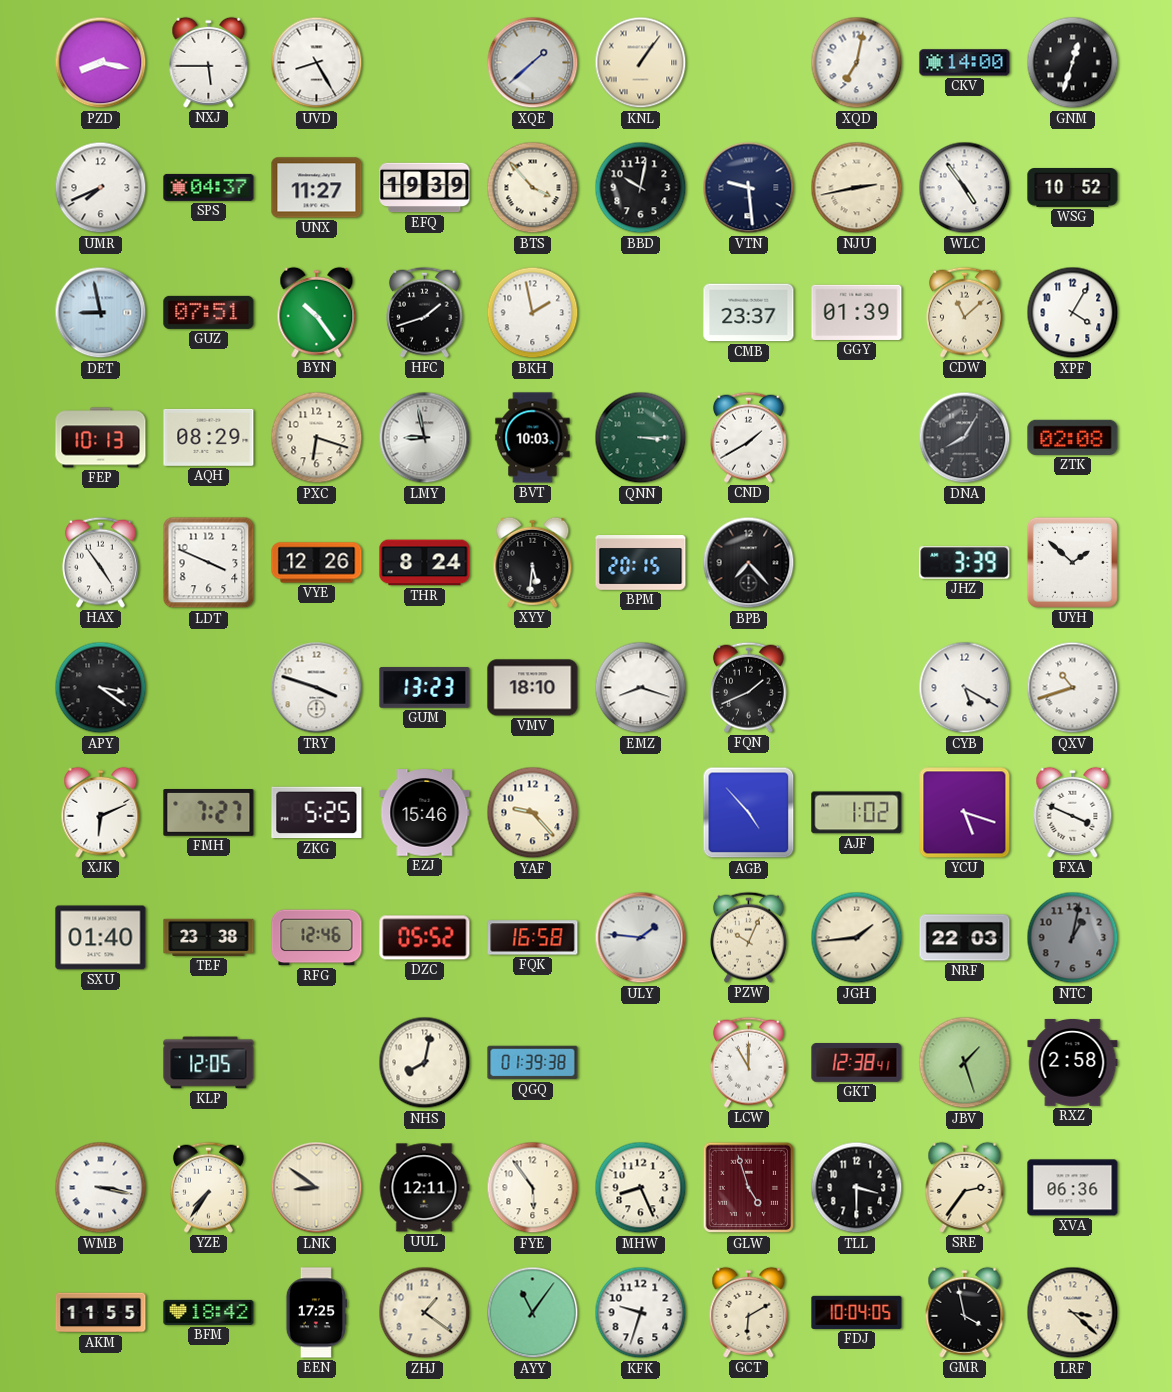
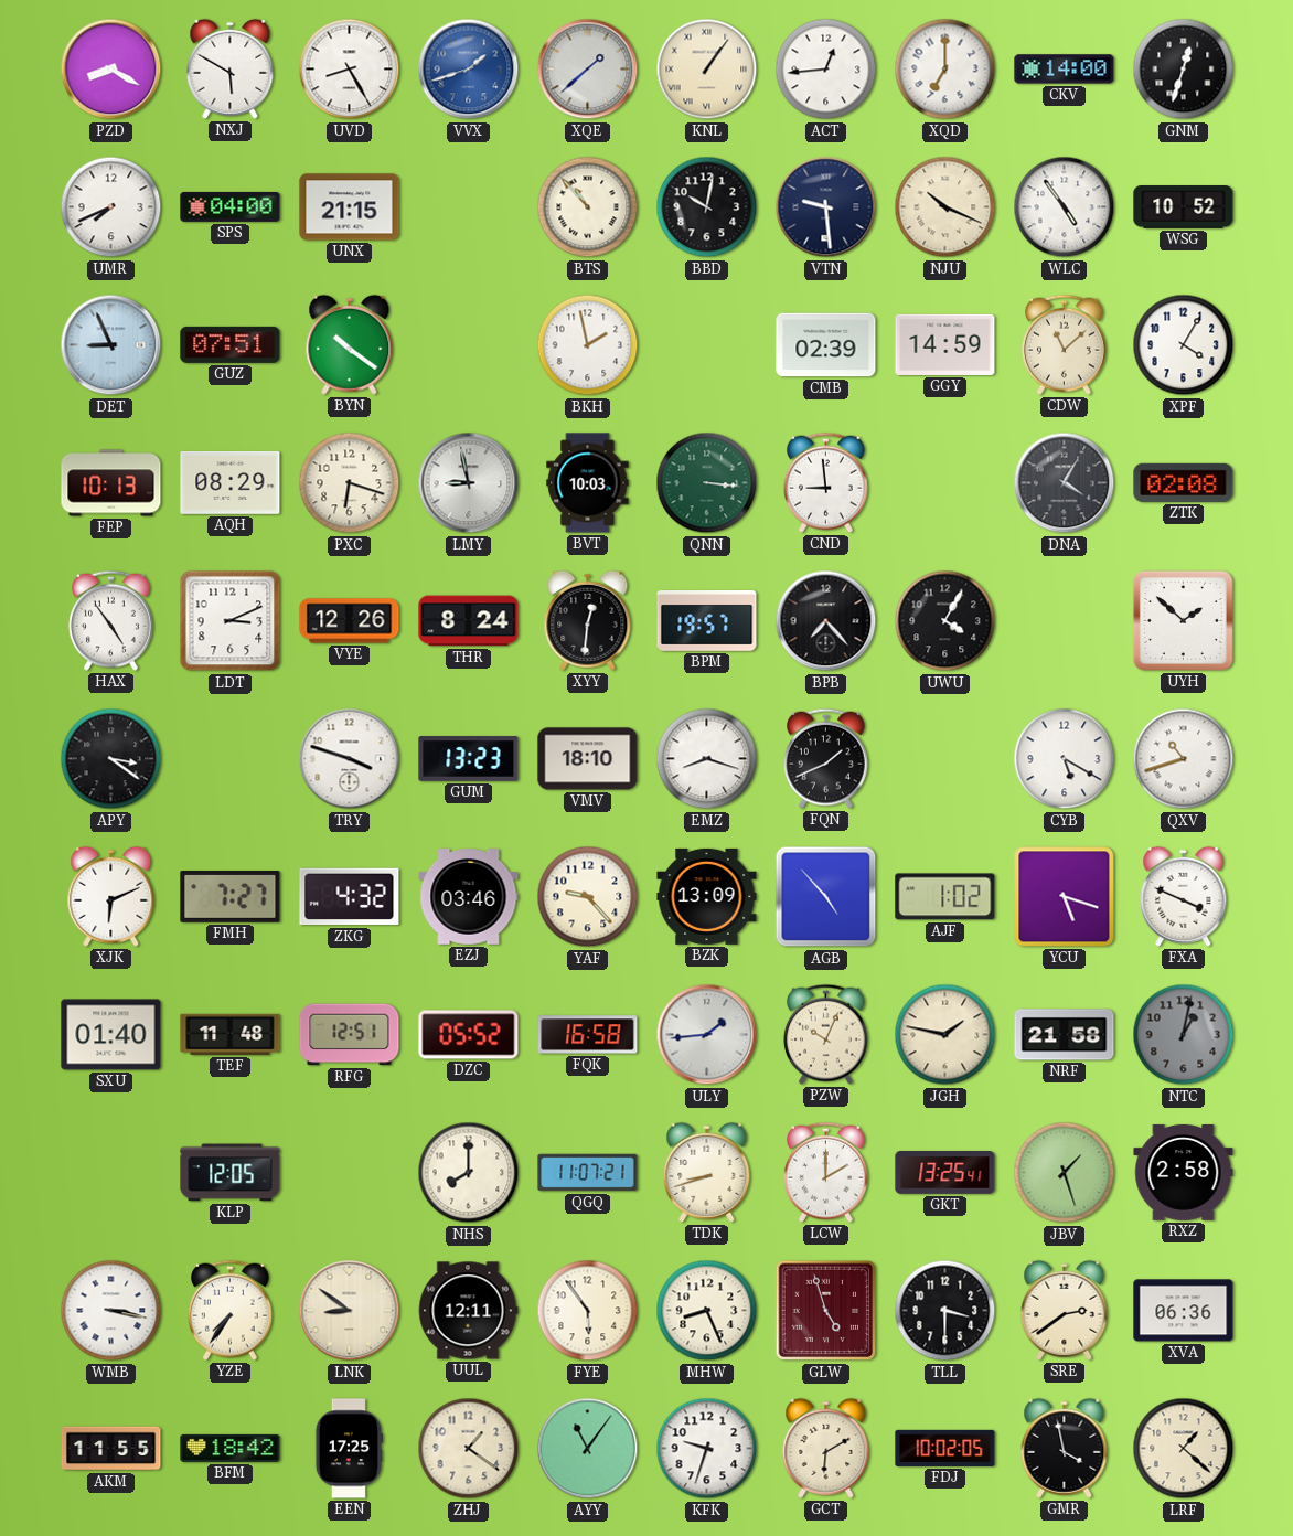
PZD: 8:17 -> 8:20 (111, 70)
NXJ: 5:45 -> 5:50 (231, 68)
VVX: none -> 1:42 (469, 70)
ACT: none -> 12:44 (826, 70)
XQD: 7:02 -> 7:00 (945, 70)
SPS: 04:37 -> 04:00 (231, 206)
UNX: 11:27 -> 21:15 (350, 207)
EFQ: 19:39 -> none (425, 188)
BTS: 3:53 -> 10:53 (588, 207)
NJU: 2:43 -> 10:19 (945, 207)
DET: 8:58 -> 8:56 (111, 345)
BYN: 10:24 -> 10:21 (350, 344)
HFC: 1:42 -> none (424, 312)
CMB: 23:37 -> 02:39 (826, 345)
GGY: 01:39 -> 14:59 (945, 344)
QNN: 3:15 -> 3:16 (707, 483)
CND: 1:40 -> 8:59 (825, 482)
DNA: 8:05 -> 4:05 (1065, 483)
LDT: 3:49 -> 3:11 (231, 621)
XYY: 5:31 -> 12:31 (588, 620)
BPM: 20:15 -> 19:57 (707, 621)
UWU: none -> 4:05 (945, 621)
JHZ: 3:39 -> none (965, 563)
ZKG: 5:25 -> 4:32 (350, 897)
EZJ: 15:46 -> 03:46 (469, 897)
BZK: none -> 13:09 (707, 896)
TEF: 23:38 -> 11:48 (231, 1034)
RFG: 12:46 -> 12:51 (350, 1035)
ULY: 1:46 -> 1:44 (707, 1035)
JGH: 1:44 -> 1:47 (945, 1035)
NRF: 22:03 -> 21:58 (1065, 1035)
NHS: 8:02 -> 8:00 (469, 1173)
QGQ: 01:39 -> 11:07 (588, 1173)
TDK: none -> 8:42 (707, 1172)
LCW: 11:00 -> 2:00 (825, 1172)
GKT: 12:38 -> 13:25 (945, 1173)
SRE: 2:36 -> 2:39 (1065, 1310)
FDJ: 10:04 -> 10:02 (945, 1448)
LRF: 3:22 -> 1:22 (1184, 1449)
